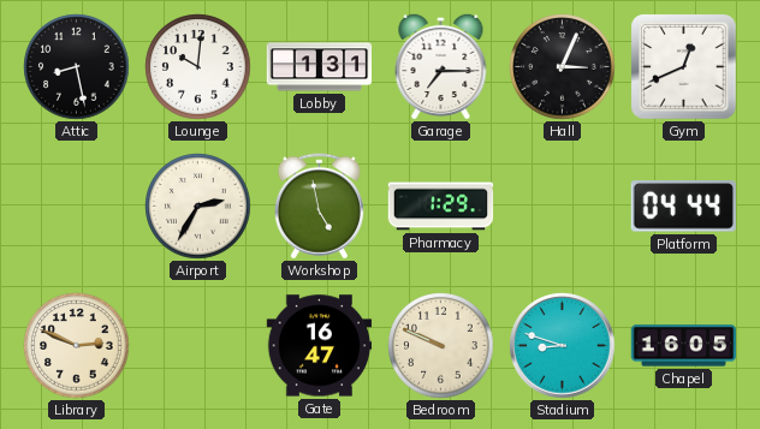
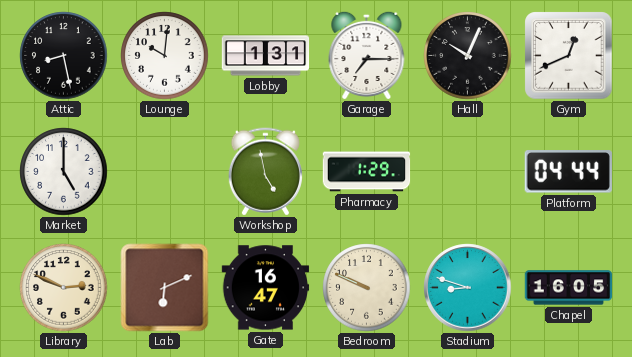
Hall: 3:04 -> 10:04 (468, 56)
Market: none -> 5:00 (64, 172)
Airport: 2:35 -> none (198, 207)
Lab: none -> 6:11 (165, 288)
